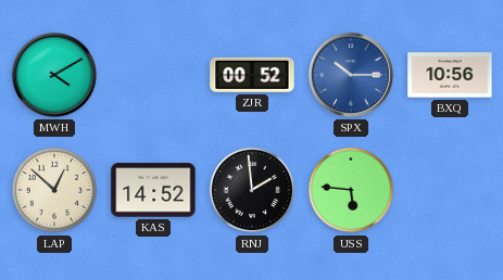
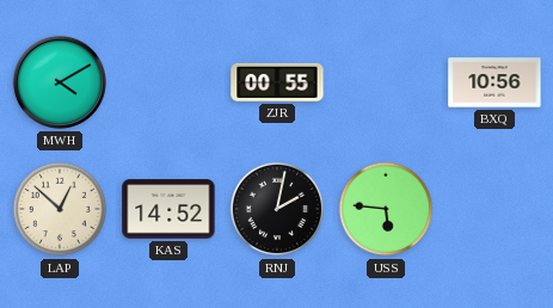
ZJR: 00:52 -> 00:55 (277, 82)
SPX: 10:15 -> none (351, 75)
RNJ: 1:59 -> 2:02 (277, 209)
